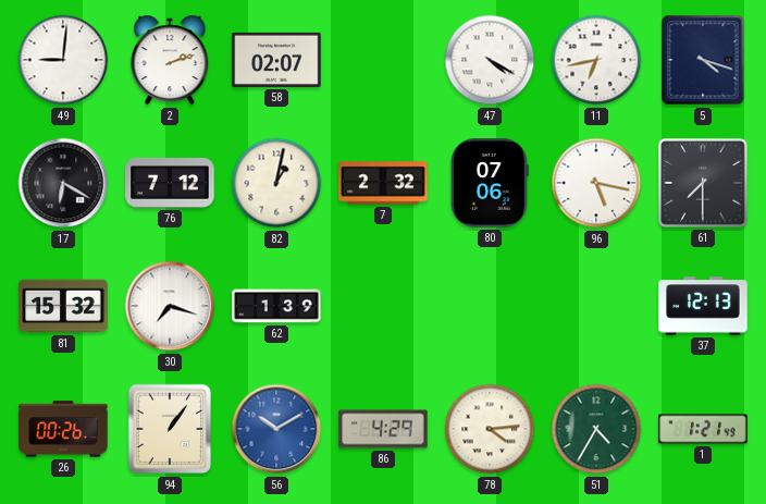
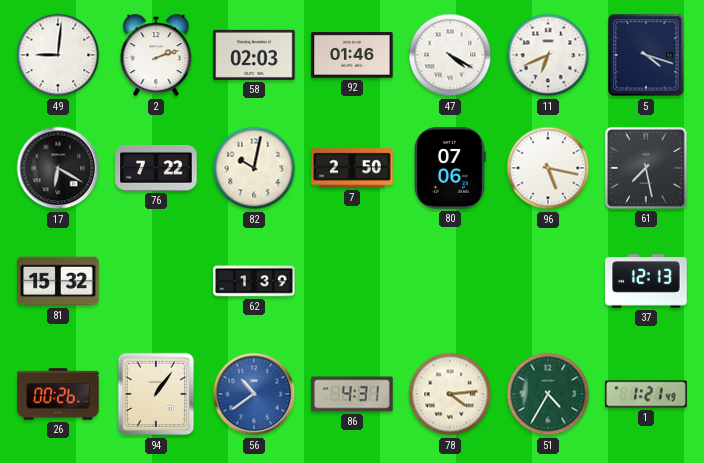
58: 02:07 -> 02:03 (254, 55)
92: none -> 01:46 (352, 56)
11: 6:43 -> 6:41 (548, 55)
76: 7:12 -> 7:22 (156, 168)
82: 1:02 -> 10:02 (254, 168)
7: 2:32 -> 2:50 (352, 168)
61: 7:30 -> 7:28 (647, 169)
30: 7:18 -> none (170, 306)
56: 10:10 -> 10:39 (254, 394)
86: 4:29 -> 4:31 (352, 394)
